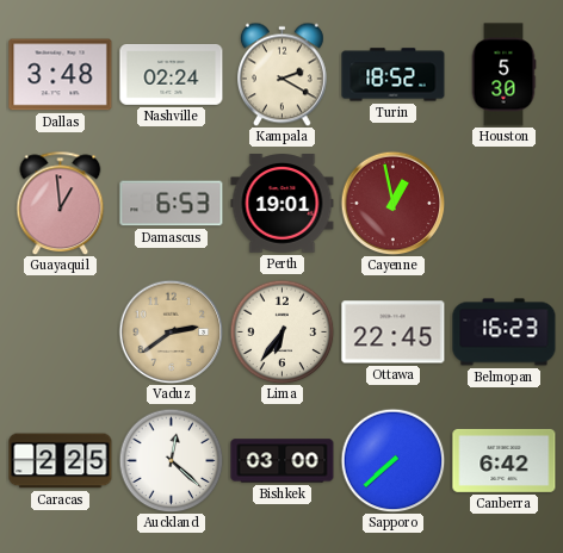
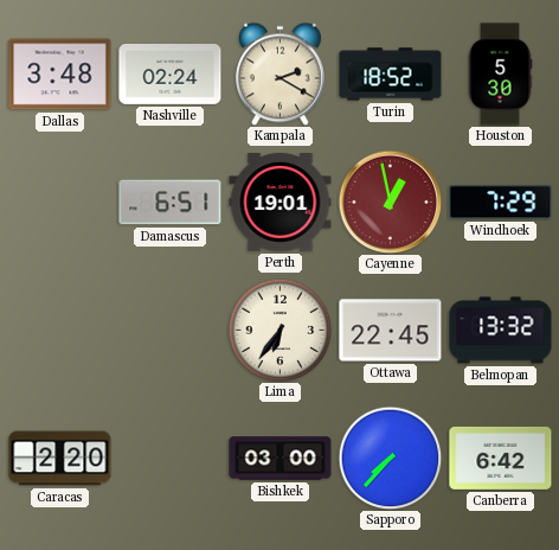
Guayaquil: 12:59 -> none (61, 203)
Damascus: 6:53 -> 6:51 (171, 203)
Windhoek: none -> 7:29 (501, 203)
Vaduz: 2:39 -> none (171, 331)
Belmopan: 16:23 -> 13:32 (501, 331)
Caracas: 2:25 -> 2:20 (60, 459)
Auckland: 12:22 -> none (171, 460)
Sapporo: 7:38 -> 7:37 (390, 458)
